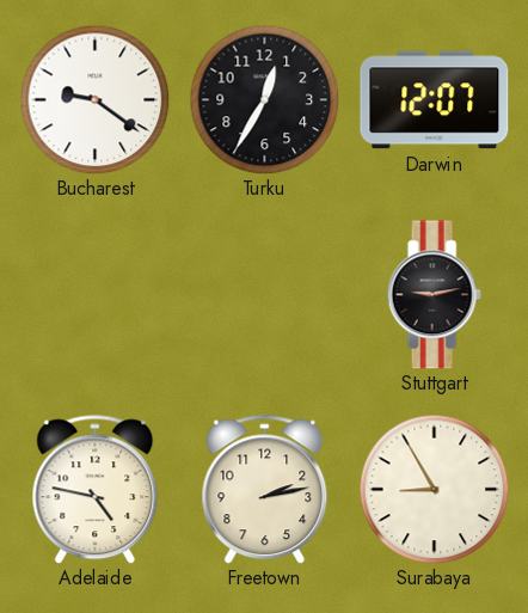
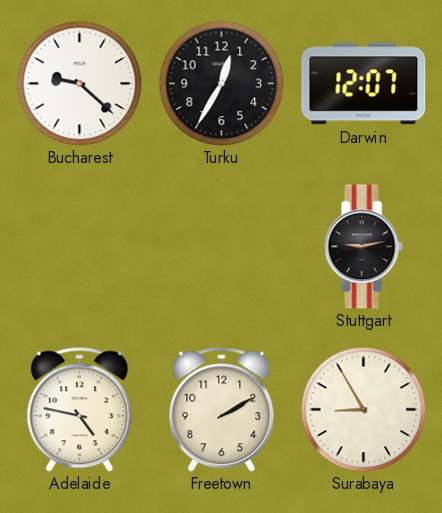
Bucharest: 9:21 -> 9:22 (79, 83)
Freetown: 2:13 -> 2:10 (222, 410)
